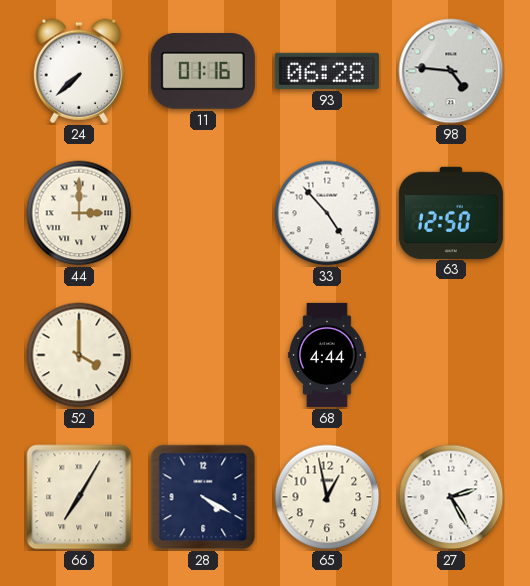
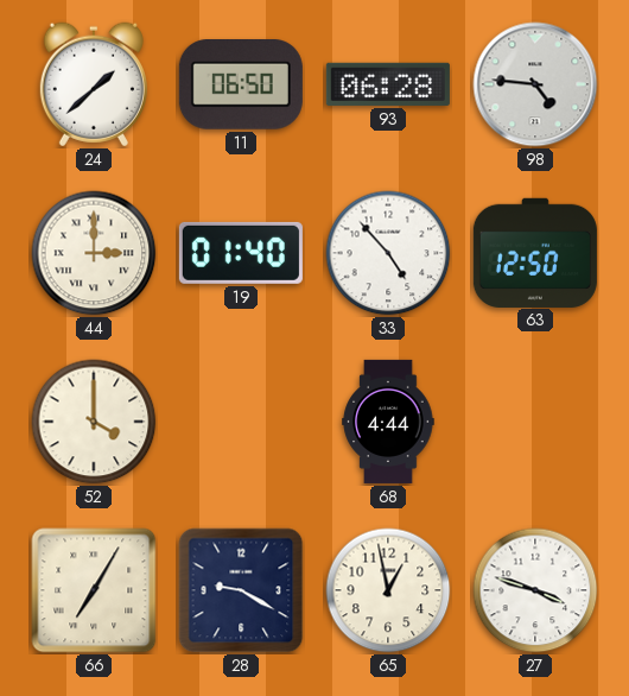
24: 7:38 -> 1:38 (94, 84)
11: 01:16 -> 06:50 (241, 86)
19: none -> 01:40 (241, 253)
28: 4:20 -> 9:20 (241, 590)
27: 2:25 -> 3:48 (535, 590)
